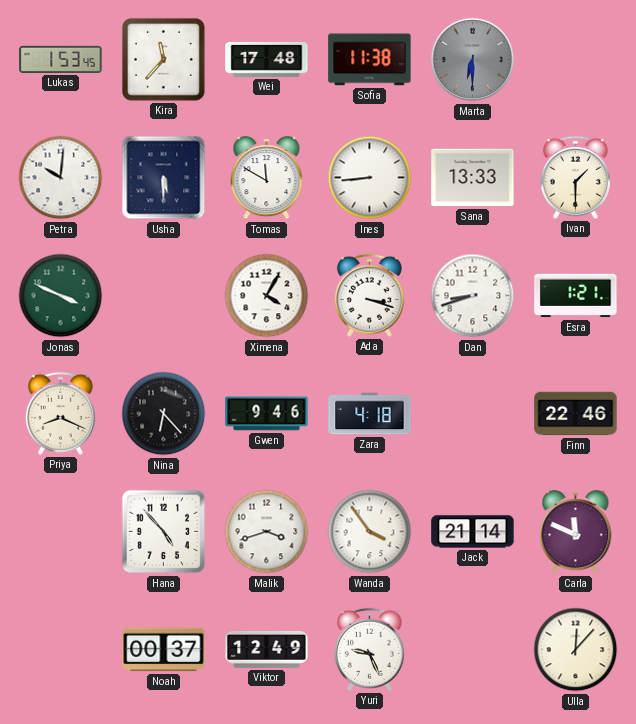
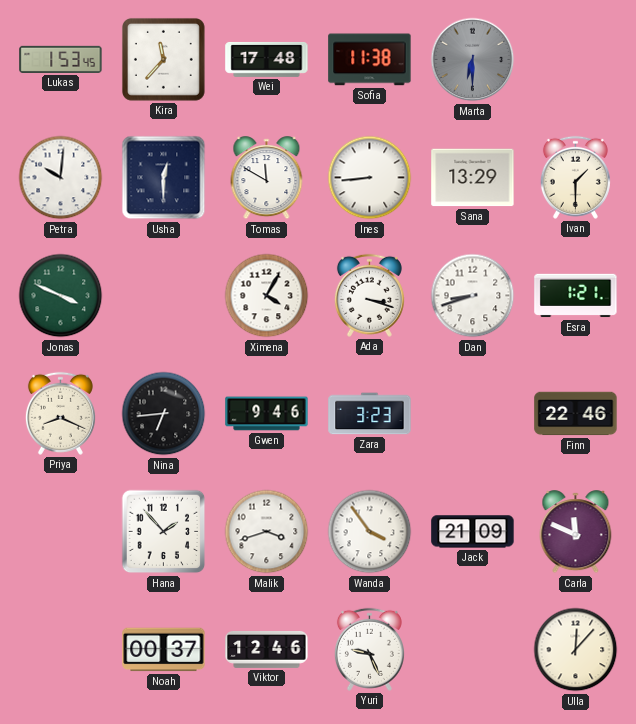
Usha: 5:30 -> 12:30 (164, 178)
Sana: 13:33 -> 13:29 (473, 178)
Nina: 6:23 -> 6:44 (164, 414)
Zara: 4:18 -> 3:23 (370, 414)
Hana: 4:53 -> 1:53 (164, 532)
Jack: 21:14 -> 21:09 (473, 532)
Viktor: 12:49 -> 12:46 (267, 649)
